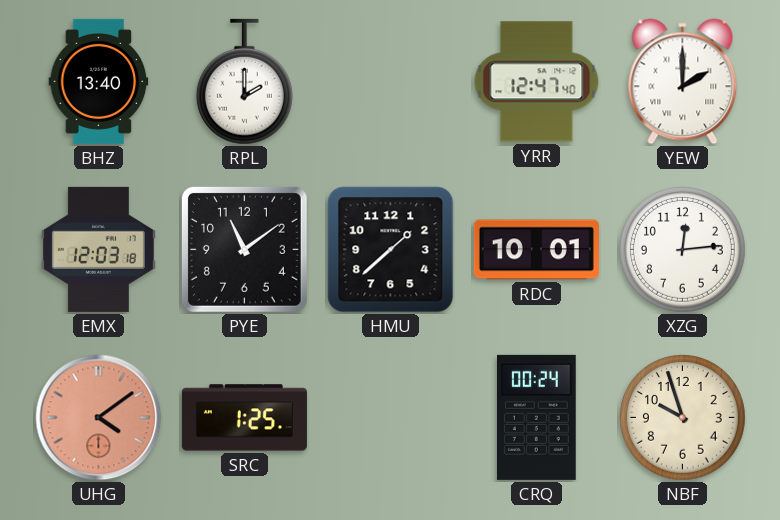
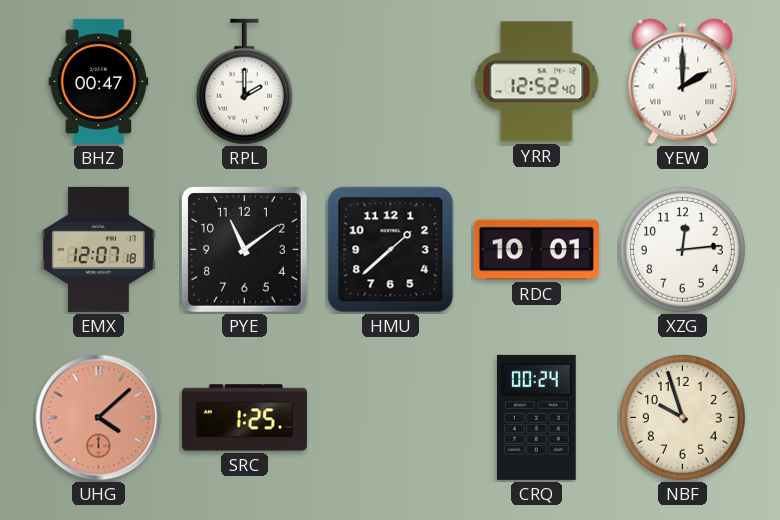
BHZ: 13:40 -> 00:47 (99, 81)
YRR: 12:47 -> 12:52 (537, 82)
EMX: 12:03 -> 12:07 (98, 249)
UHG: 4:09 -> 4:08 (99, 418)
